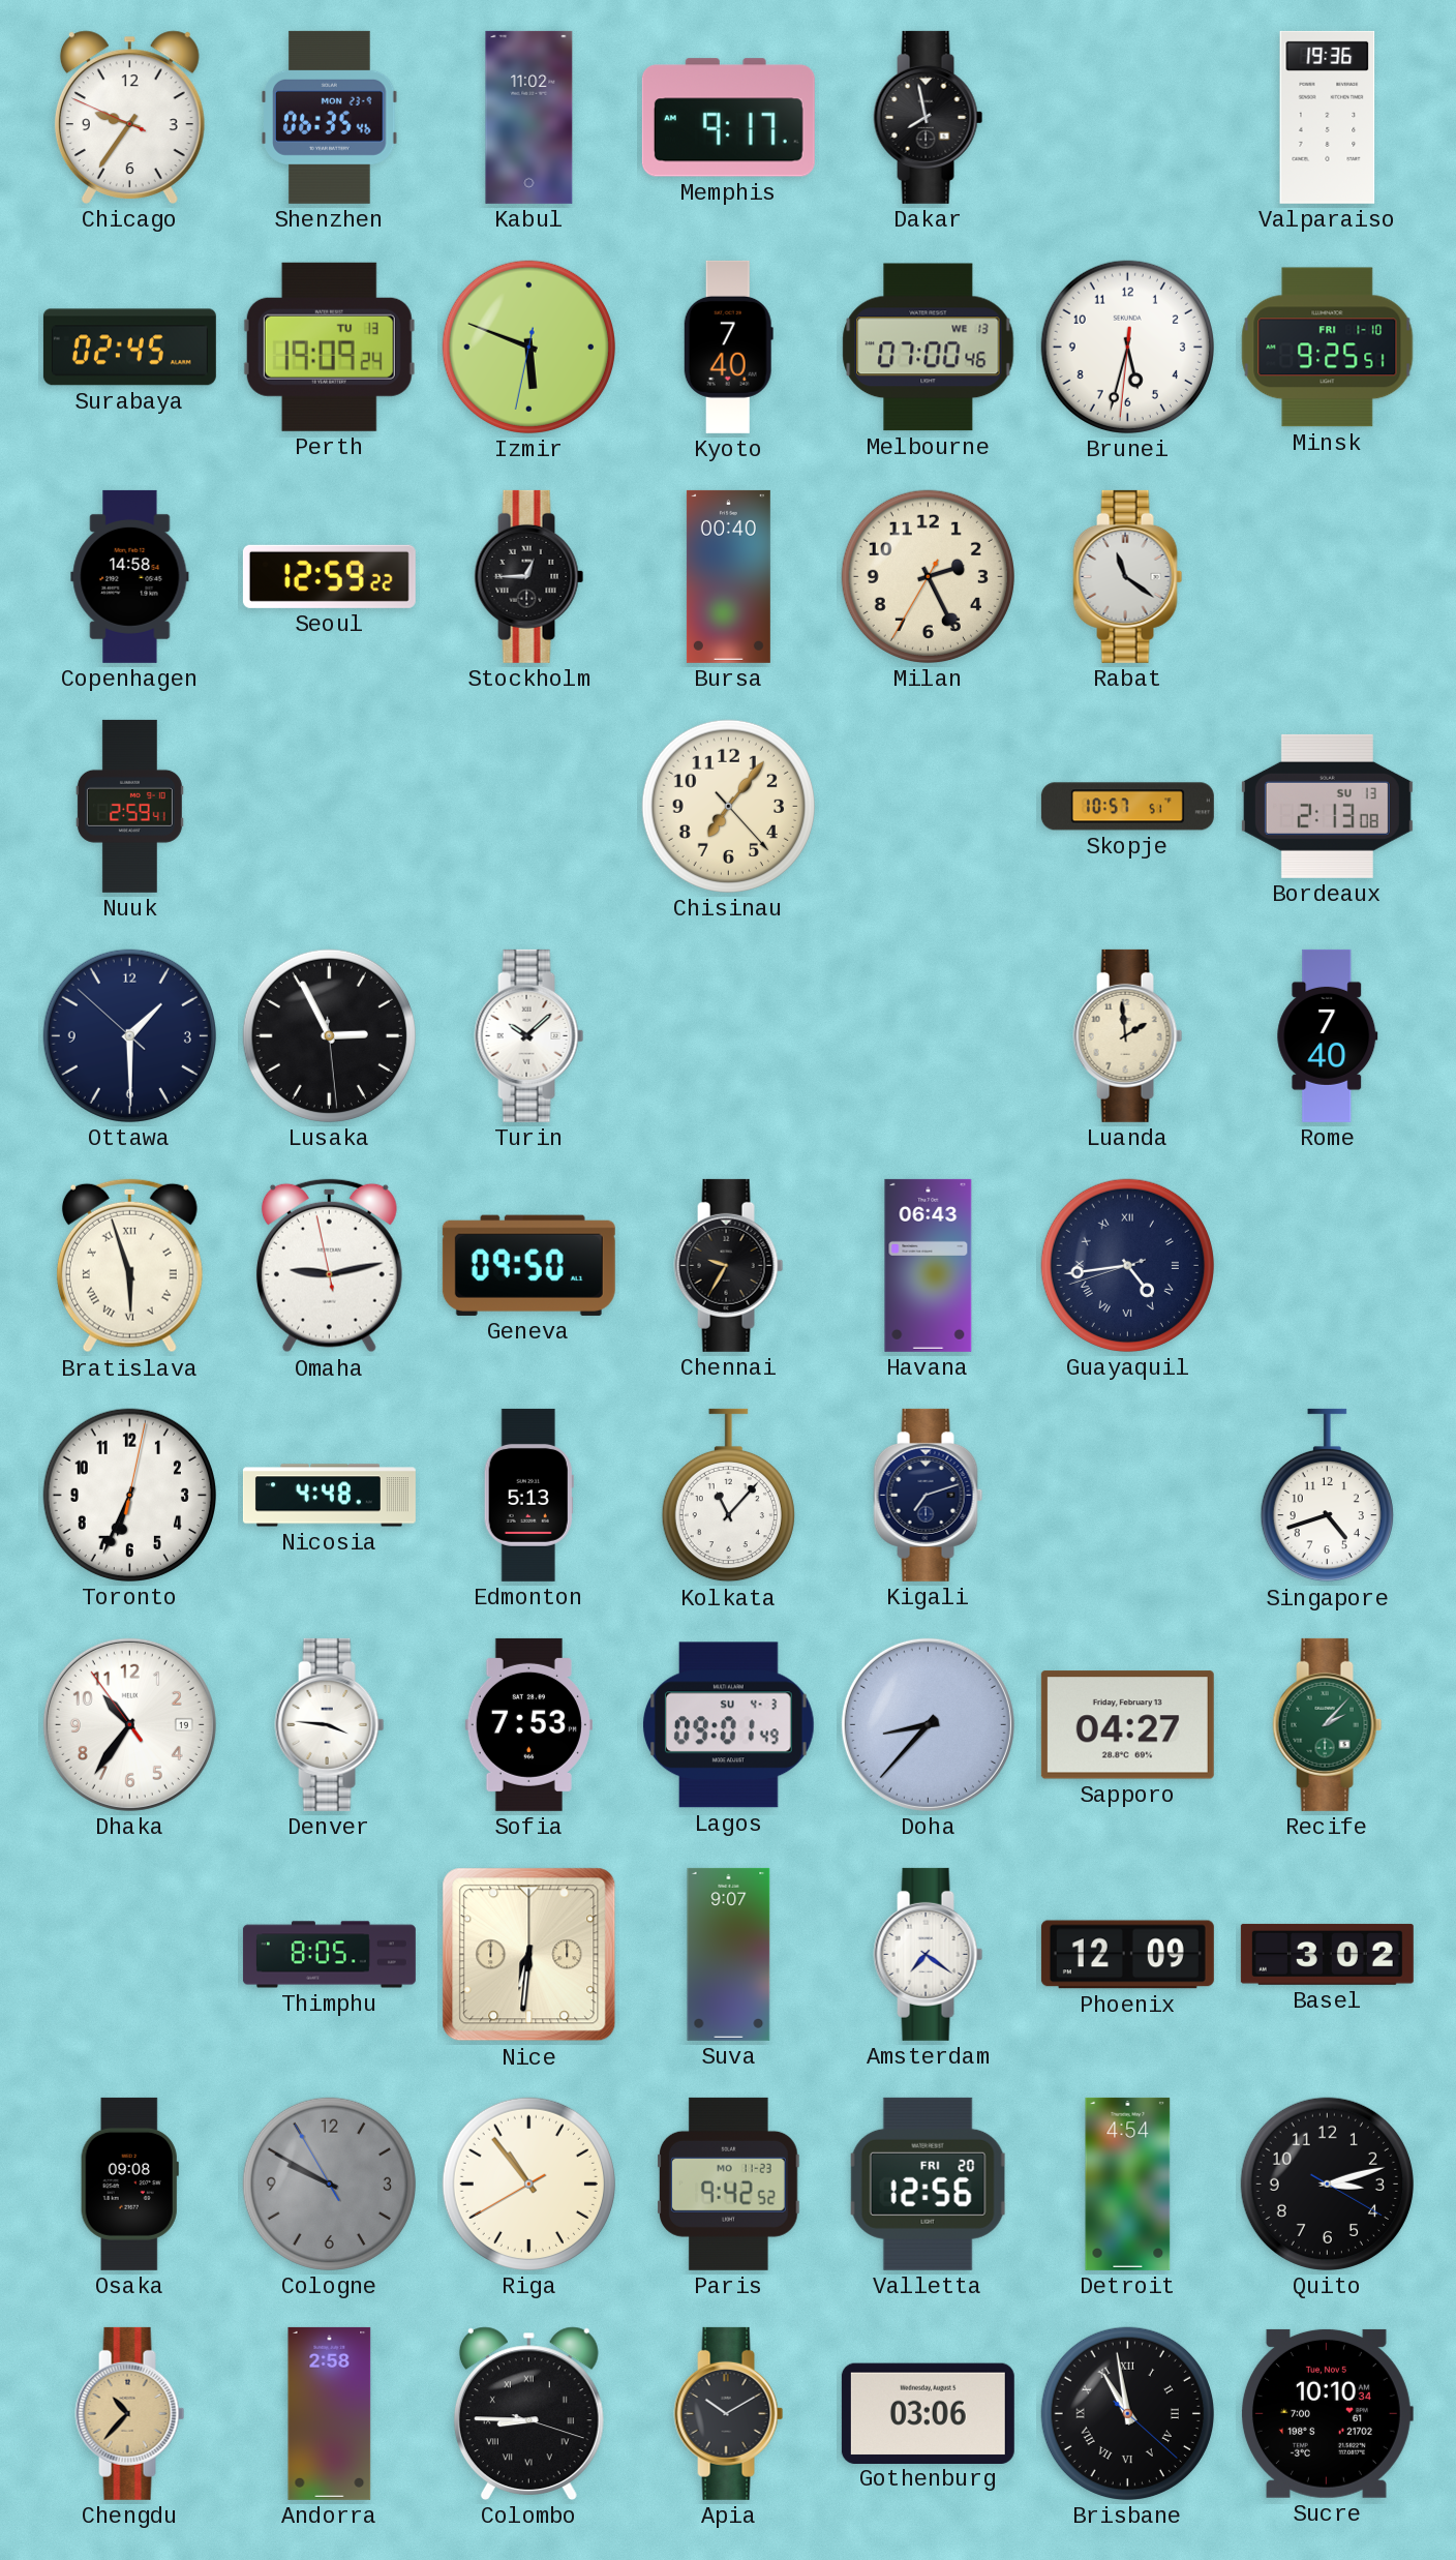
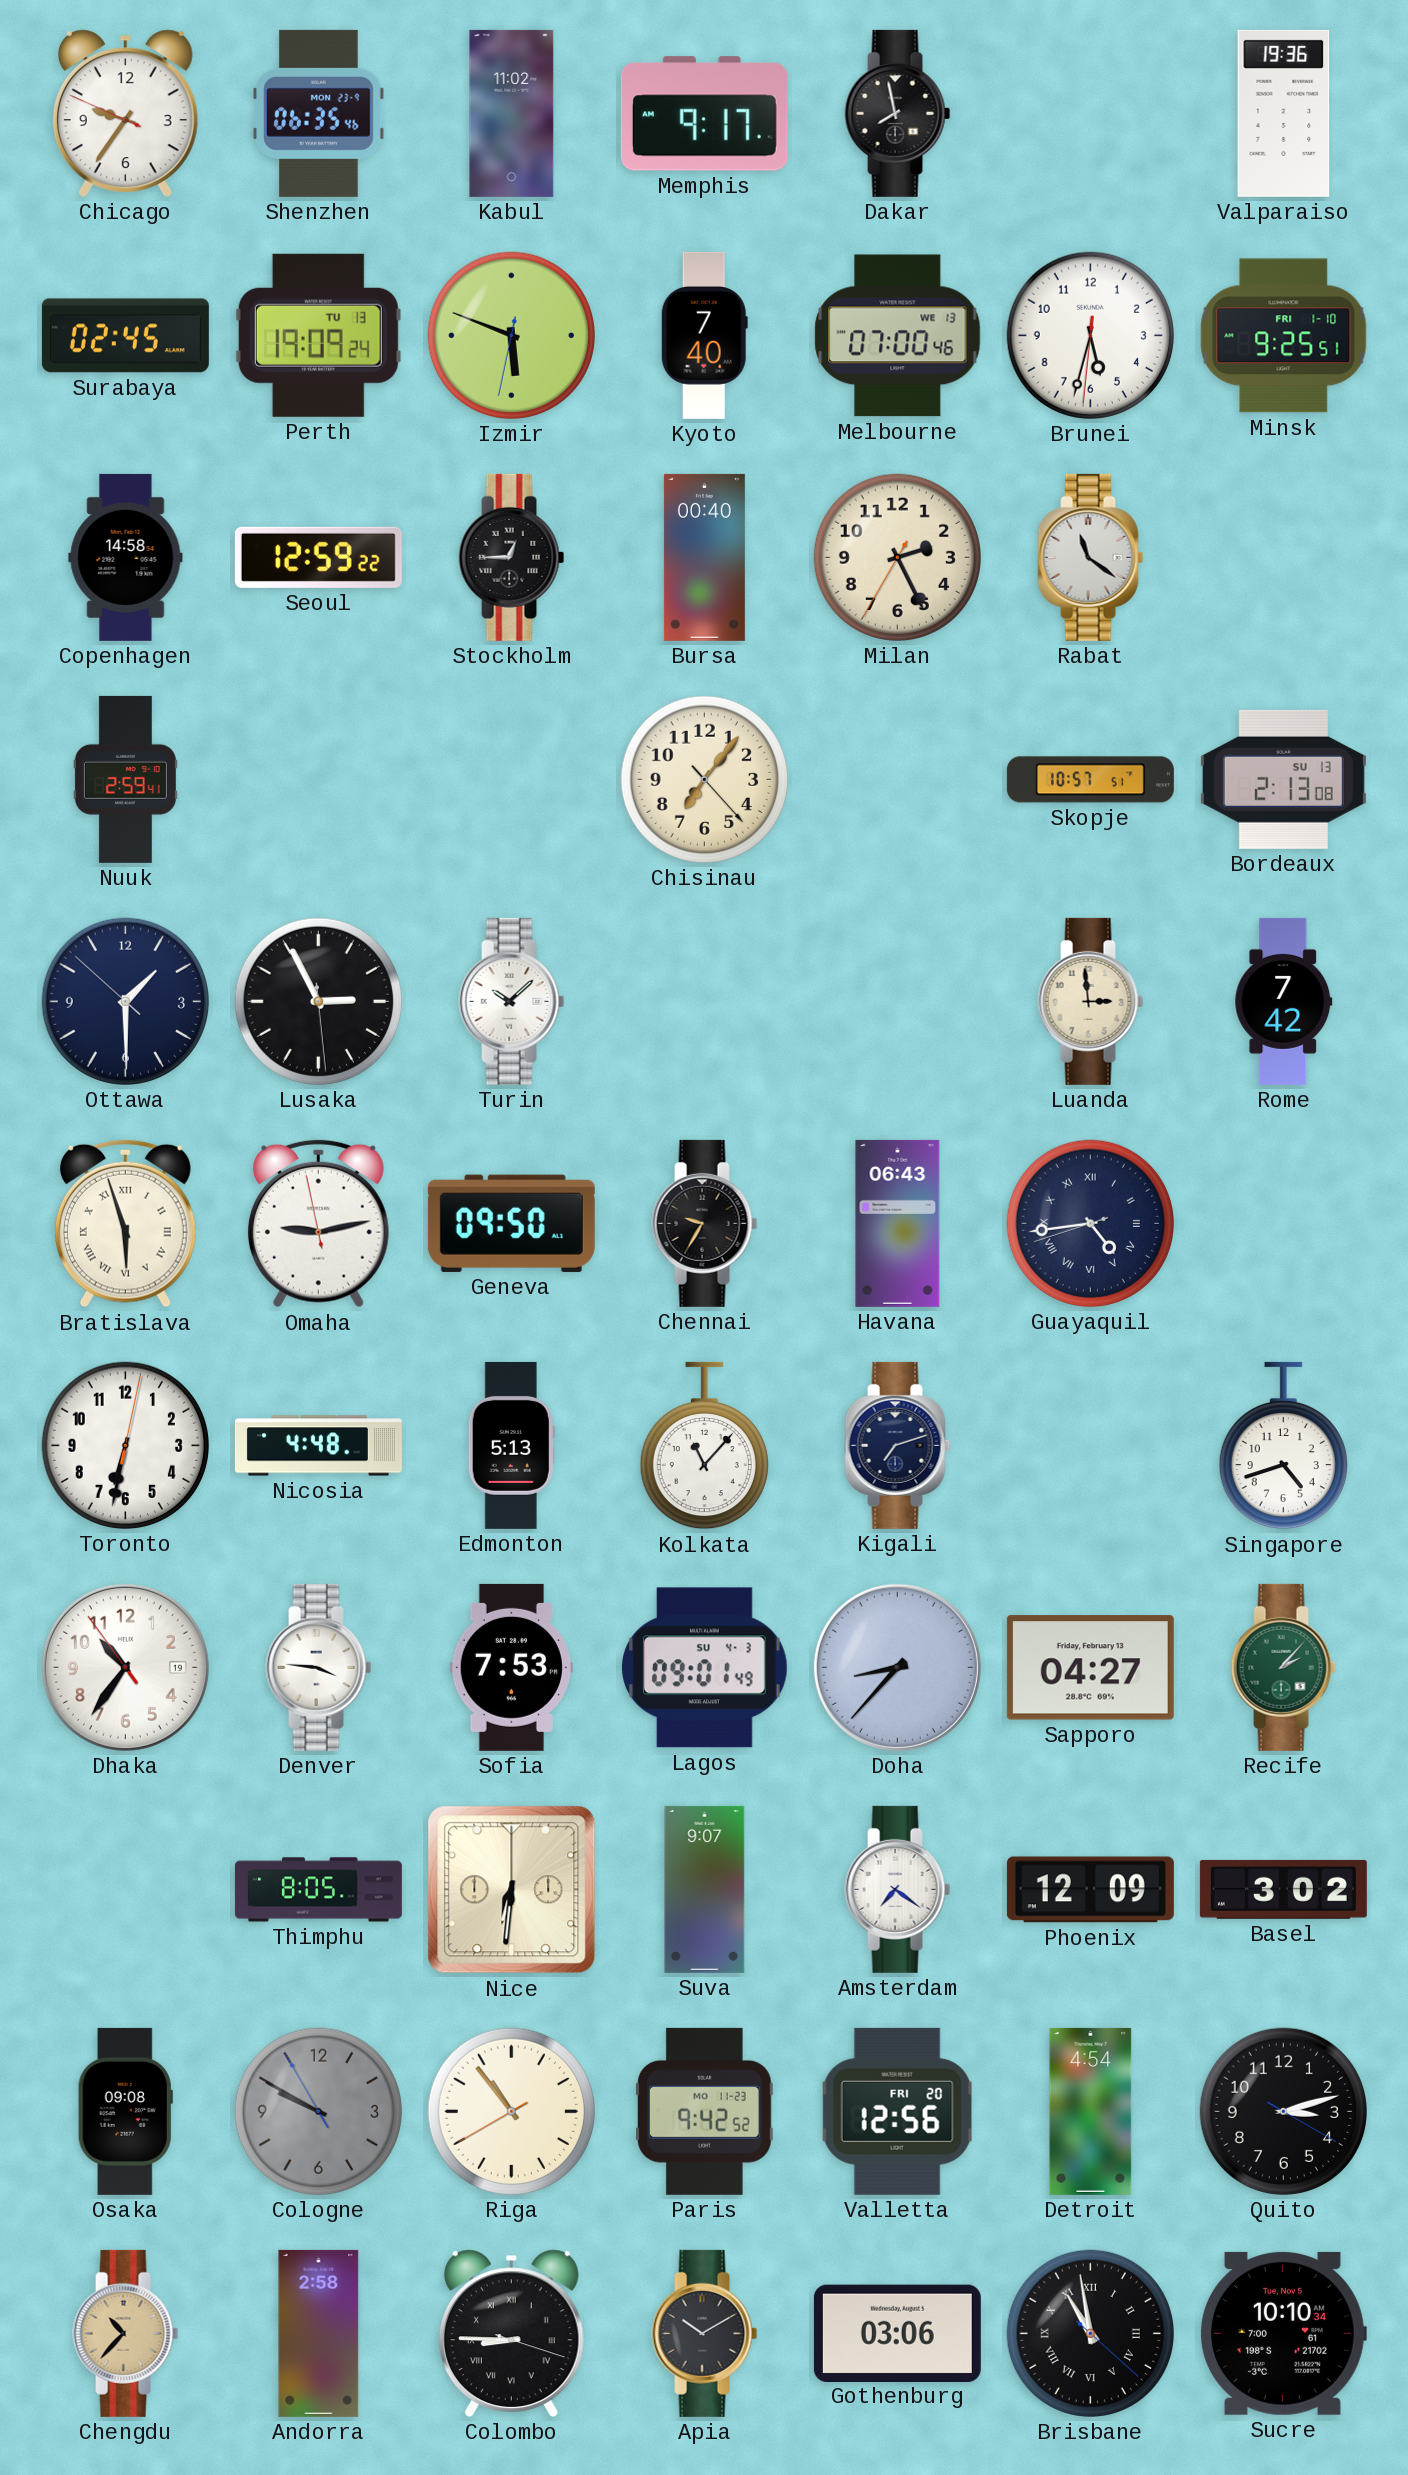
Luanda: 1:59 -> 2:59 (1091, 1001)
Rome: 7:40 -> 7:42 (1284, 1001)
Toronto: 6:34 -> 6:32 (125, 1445)
